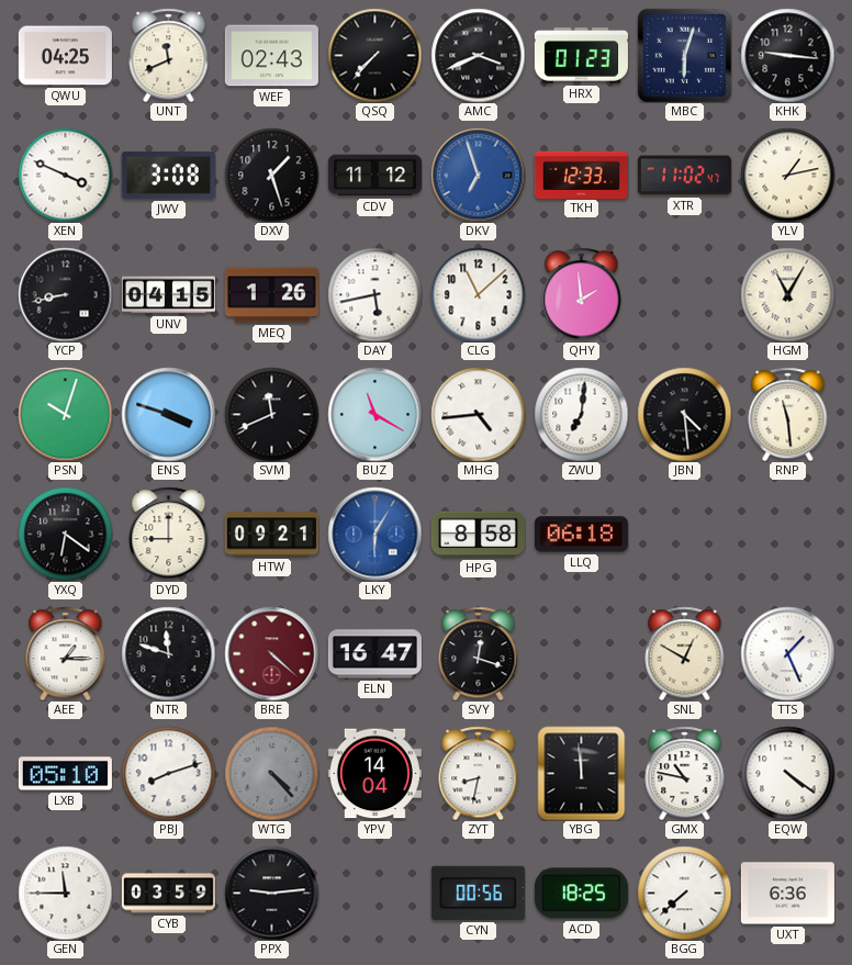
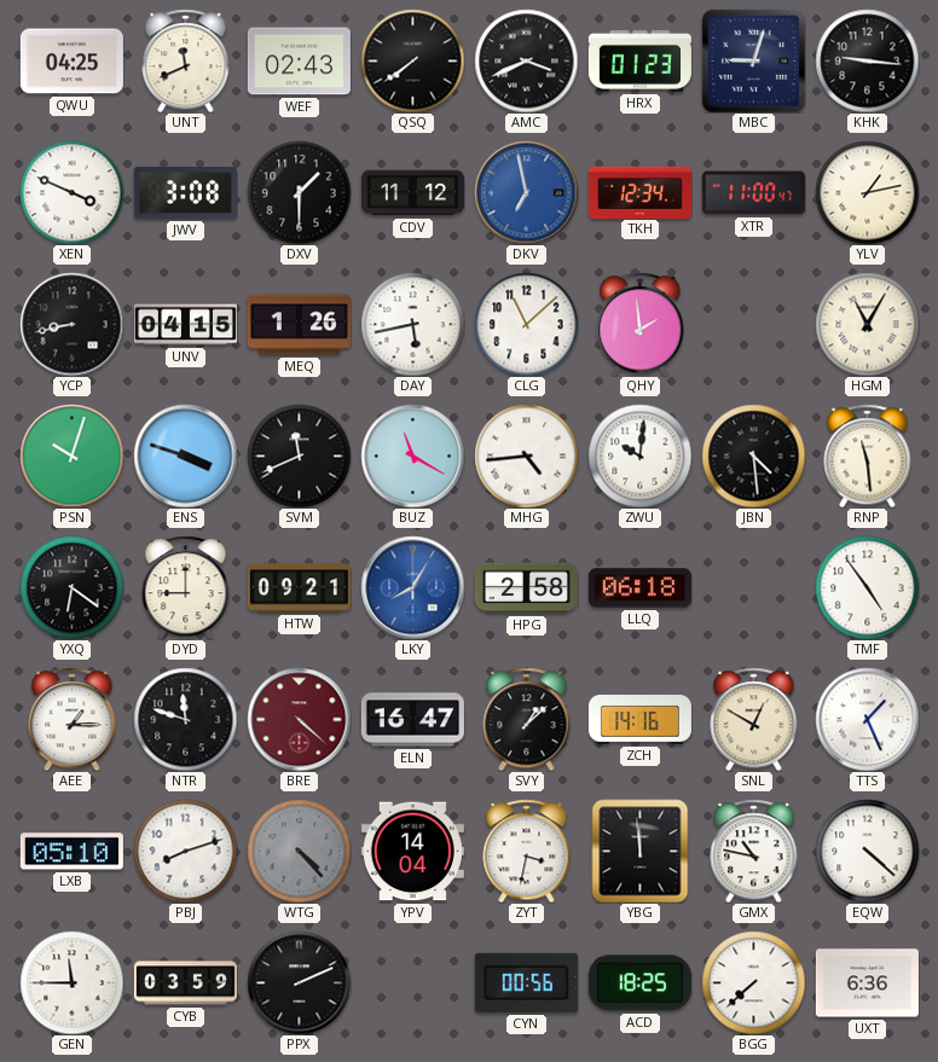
QSQ: 7:37 -> 7:39 (412, 60)
MBC: 6:03 -> 9:03 (753, 60)
DXV: 1:27 -> 1:30 (299, 192)
DKV: 6:57 -> 6:58 (526, 192)
TKH: 12:33 -> 12:34 (639, 192)
XTR: 11:02 -> 11:00 (753, 193)
ZWU: 7:01 -> 10:01 (639, 455)
LKY: 6:05 -> 8:05 (412, 587)
HPG: 8:58 -> 2:58 (526, 588)
TMF: none -> 4:54 (867, 587)
SVY: 12:18 -> 1:08 (527, 719)
ZCH: none -> 14:16 (639, 720)
ZYT: 8:32 -> 3:32 (527, 851)
EQW: 4:21 -> 4:22 (867, 851)
PPX: 9:14 -> 2:11 (299, 982)
